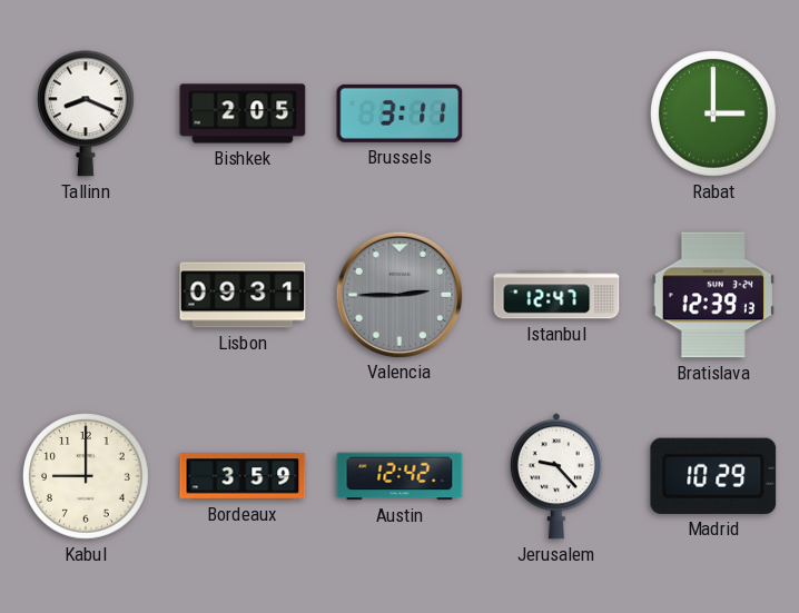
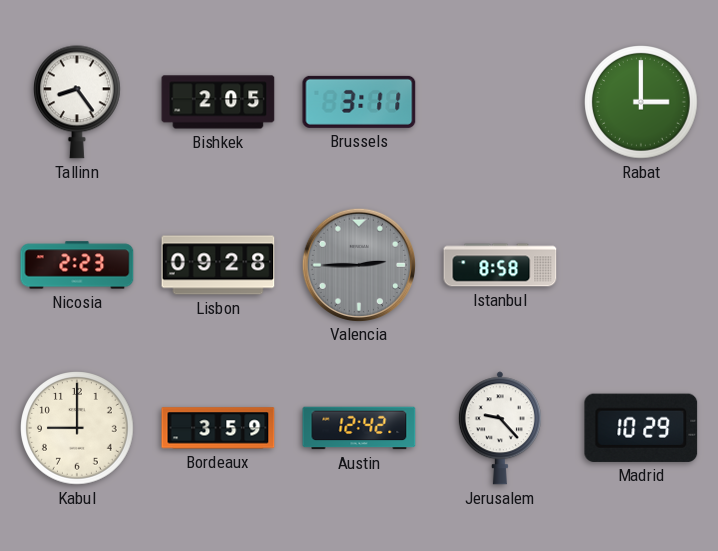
Tallinn: 8:19 -> 8:24 (78, 102)
Nicosia: none -> 2:23 (77, 265)
Lisbon: 09:31 -> 09:28 (218, 265)
Istanbul: 12:47 -> 8:58 (500, 265)
Bratislava: 12:39 -> none (713, 295)
